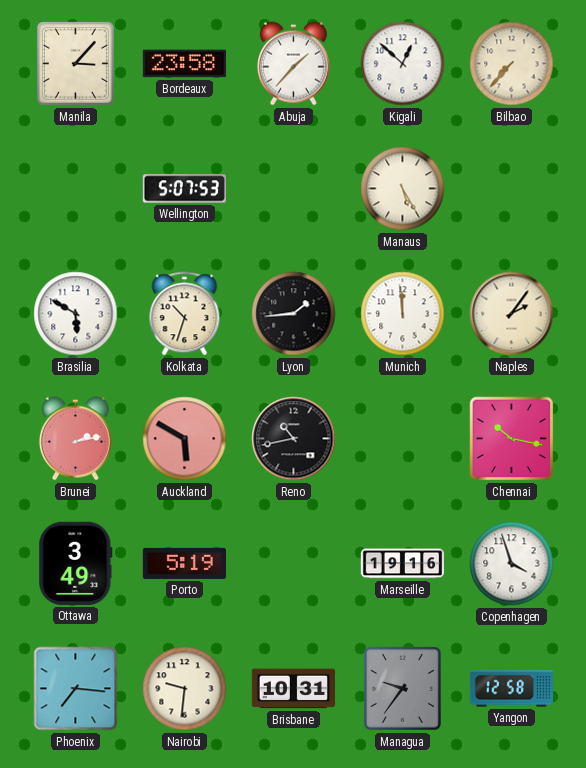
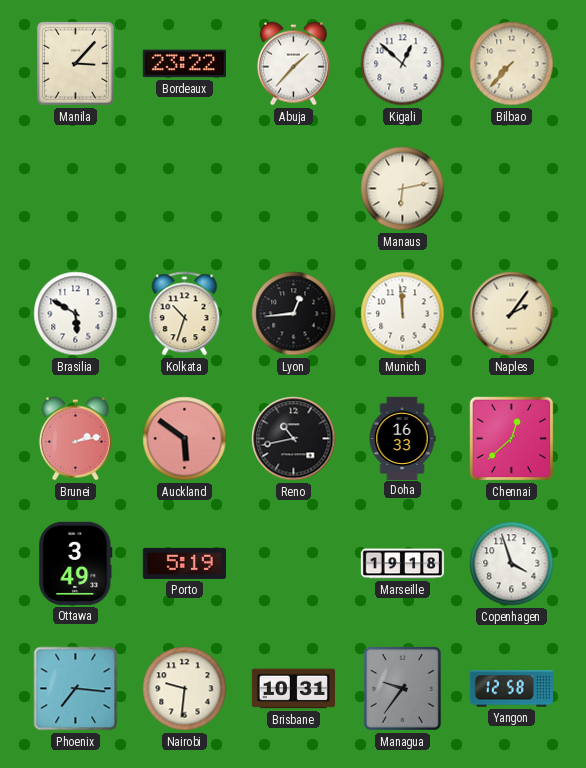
Bordeaux: 23:58 -> 23:22 (184, 64)
Wellington: 5:07 -> none (184, 189)
Manaus: 5:25 -> 6:13 (403, 189)
Lyon: 1:44 -> 12:44 (294, 314)
Auckland: 5:50 -> 5:51 (185, 439)
Doha: none -> 16:33 (402, 438)
Chennai: 10:17 -> 12:38 (512, 439)
Marseille: 19:16 -> 19:18 (403, 564)
